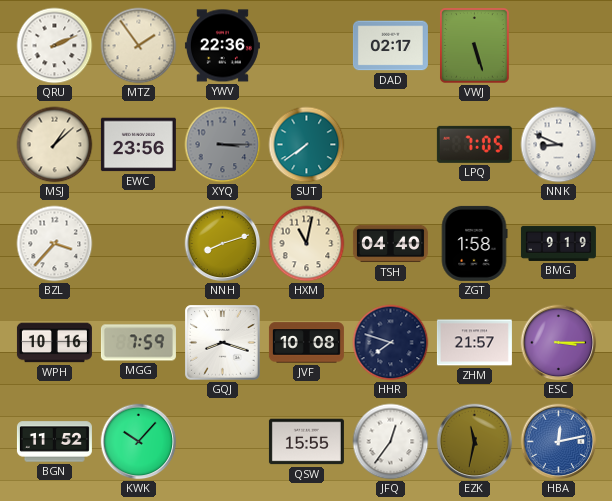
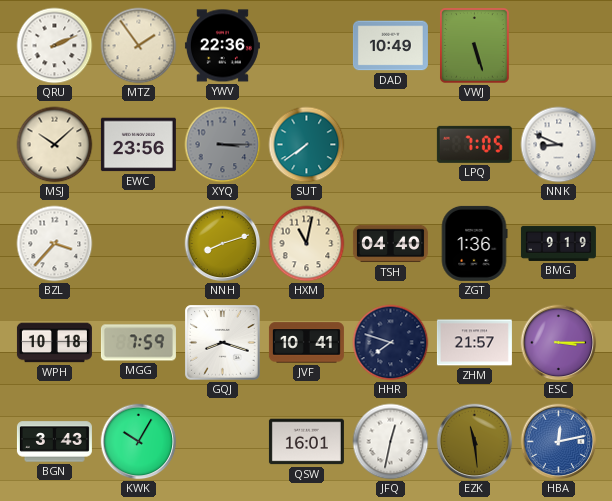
DAD: 02:17 -> 10:49 (390, 46)
MSJ: 1:08 -> 10:08 (55, 145)
ZGT: 1:58 -> 1:36 (474, 243)
WPH: 10:16 -> 10:18 (54, 343)
JVF: 10:08 -> 10:41 (306, 343)
BGN: 11:52 -> 3:43 (54, 442)
KWK: 10:07 -> 10:05 (139, 442)
QSW: 15:55 -> 16:01 (306, 442)
JFQ: 12:36 -> 12:32 (391, 442)
EZK: 11:32 -> 11:29 (475, 442)
